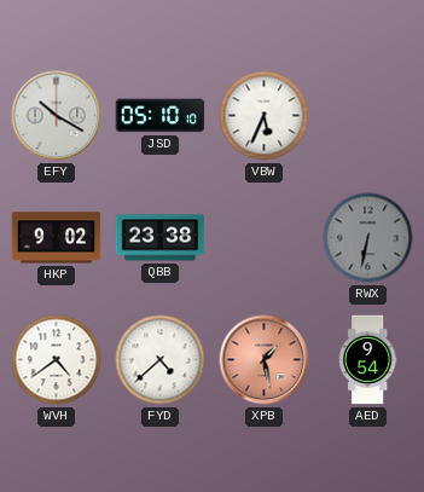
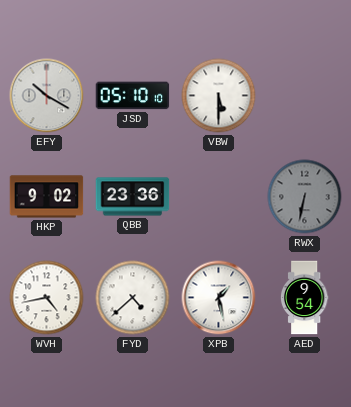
VBW: 5:34 -> 5:30 (219, 96)
QBB: 23:38 -> 23:36 (133, 197)
WVH: 4:39 -> 4:43 (47, 298)
XPB dial: salmon -> white (219, 298)
